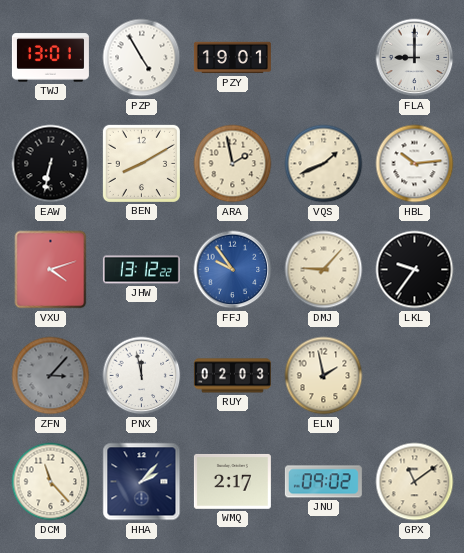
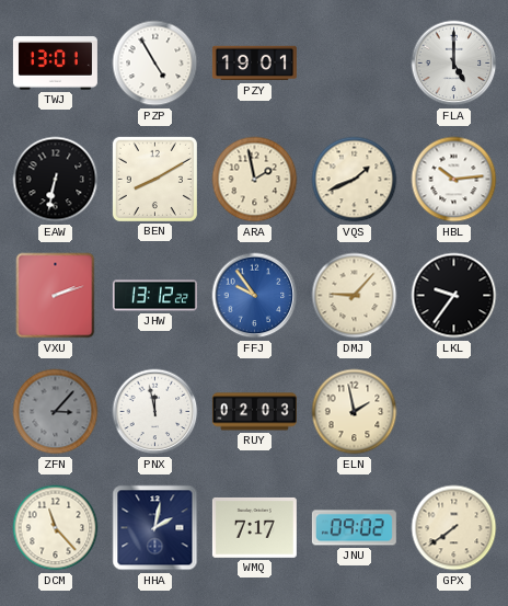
FLA: 9:00 -> 5:00 (454, 64)
VXU: 4:12 -> 2:12 (56, 296)
HHA: 2:07 -> 2:02 (155, 528)
WMQ: 2:17 -> 7:17 (254, 527)
GPX: 11:09 -> 7:39 (454, 528)
